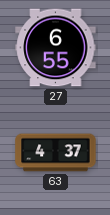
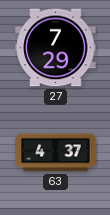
27: 6:55 -> 7:29 (56, 48)
